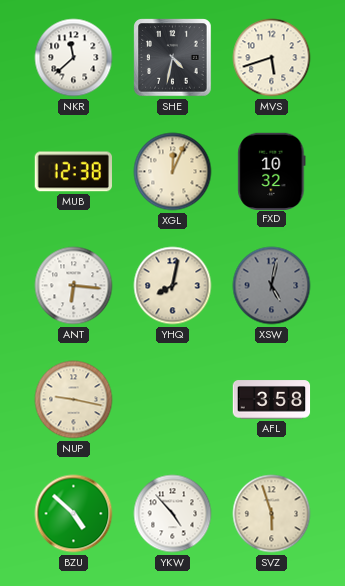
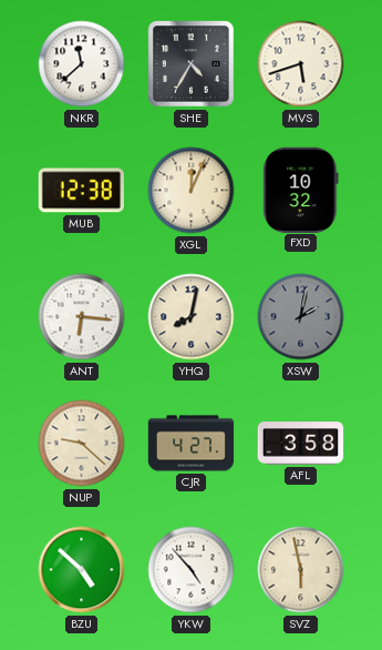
SHE: 4:32 -> 4:35 (192, 64)
XSW: 5:02 -> 2:02 (301, 317)
NUP: 9:17 -> 9:22 (82, 444)
CJR: none -> 4:27 (192, 444)
SVZ: 5:57 -> 5:58 (301, 570)
